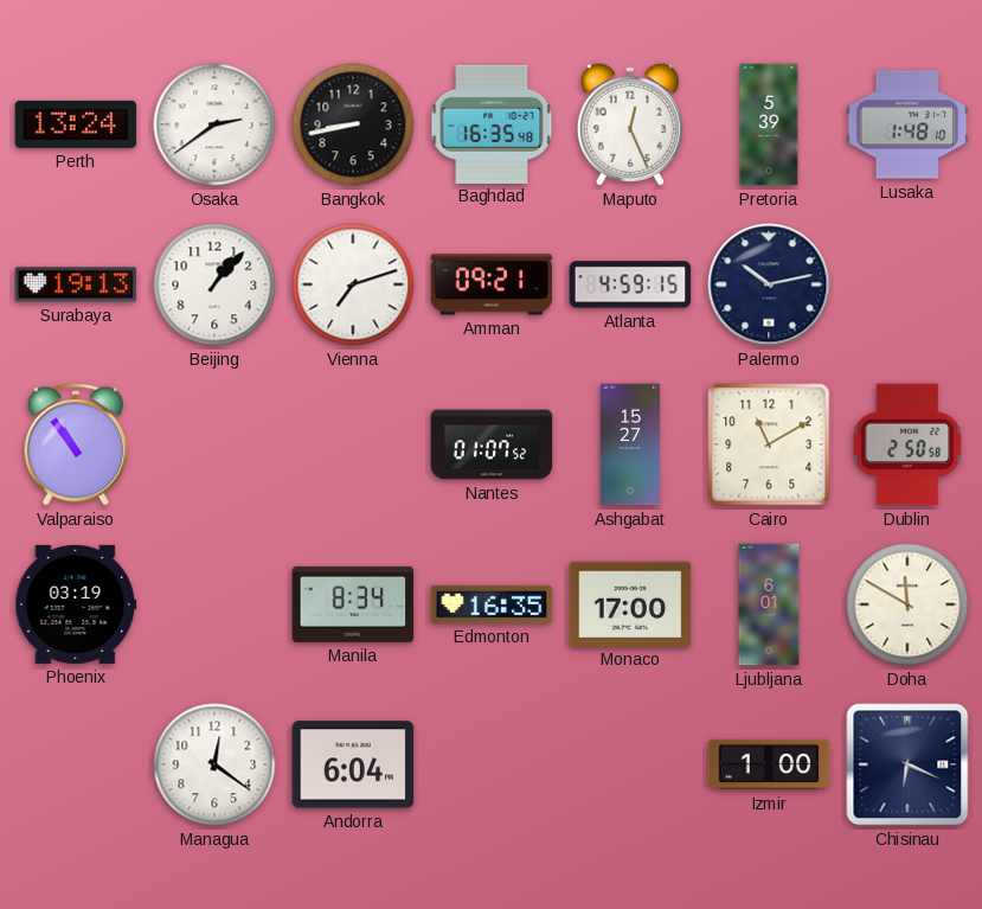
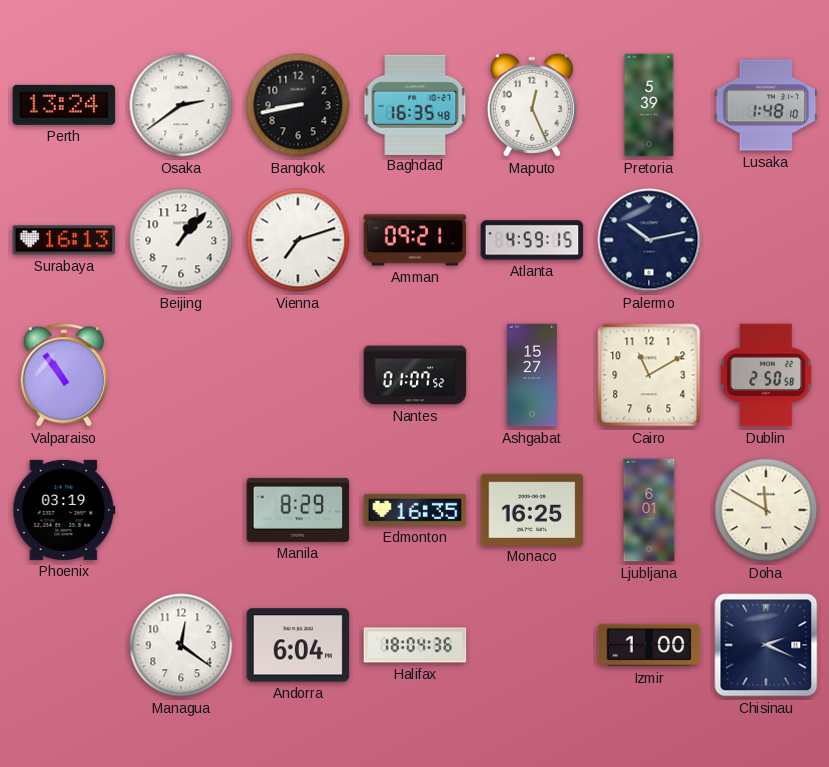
Surabaya: 19:13 -> 16:13 (64, 240)
Manila: 8:34 -> 8:29 (298, 510)
Monaco: 17:00 -> 16:25 (532, 509)
Halifax: none -> 18:04 (415, 645)
Chisinau: 6:19 -> 2:19 (766, 645)
